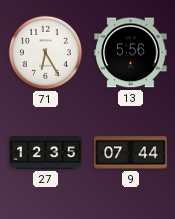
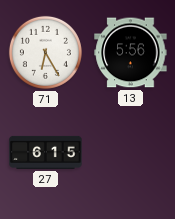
27: 12:35 -> 6:15 (46, 152)
9: 07:44 -> none (131, 153)
